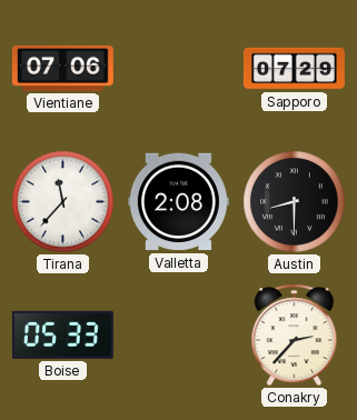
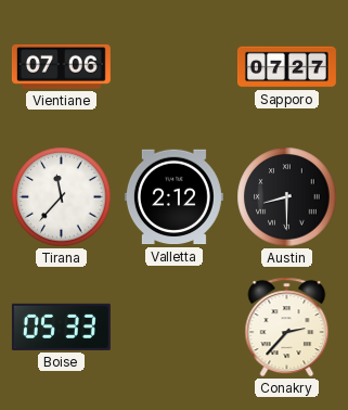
Sapporo: 07:29 -> 07:27 (286, 67)
Valletta: 2:08 -> 2:12 (173, 197)
